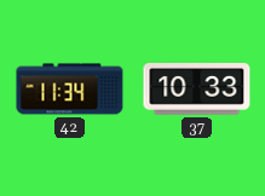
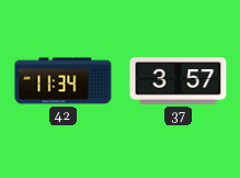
37: 10:33 -> 3:57 (179, 81)
